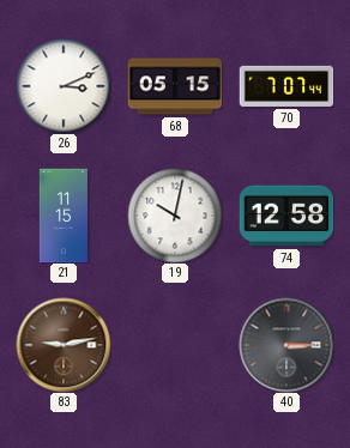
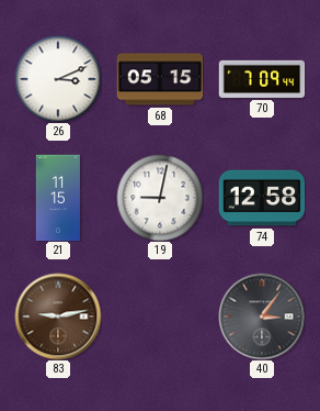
70: 7:07 -> 7:09 (262, 79)
19: 10:02 -> 9:02 (160, 198)
40: 3:15 -> 3:06 (262, 316)
